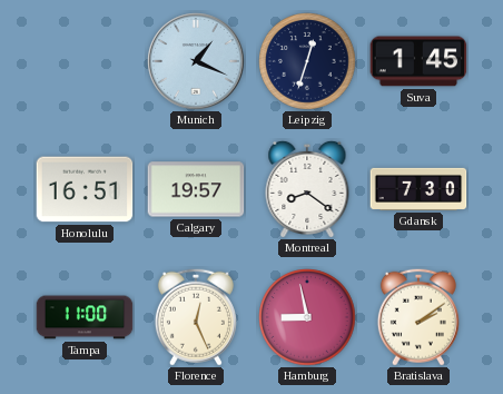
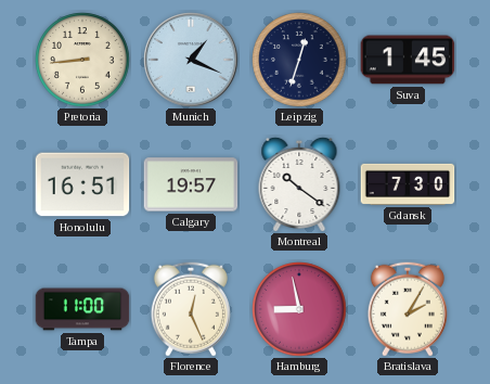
Pretoria: none -> 8:44 (82, 60)
Montreal: 8:21 -> 10:21 (299, 183)
Bratislava: 2:09 -> 2:05 (408, 309)
